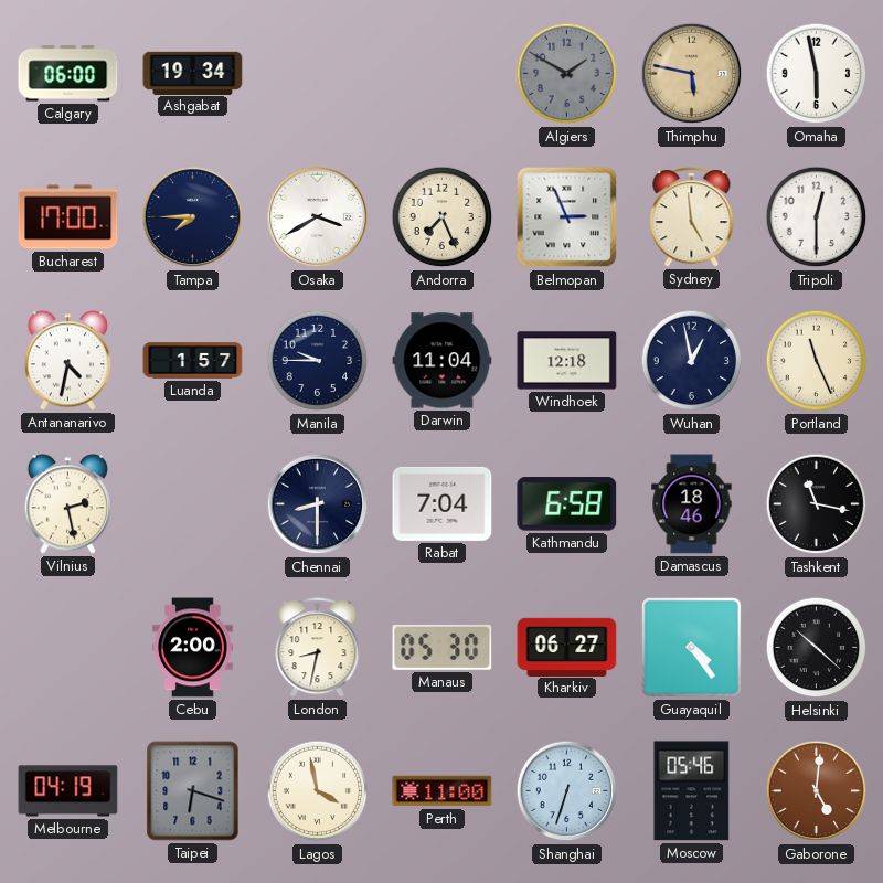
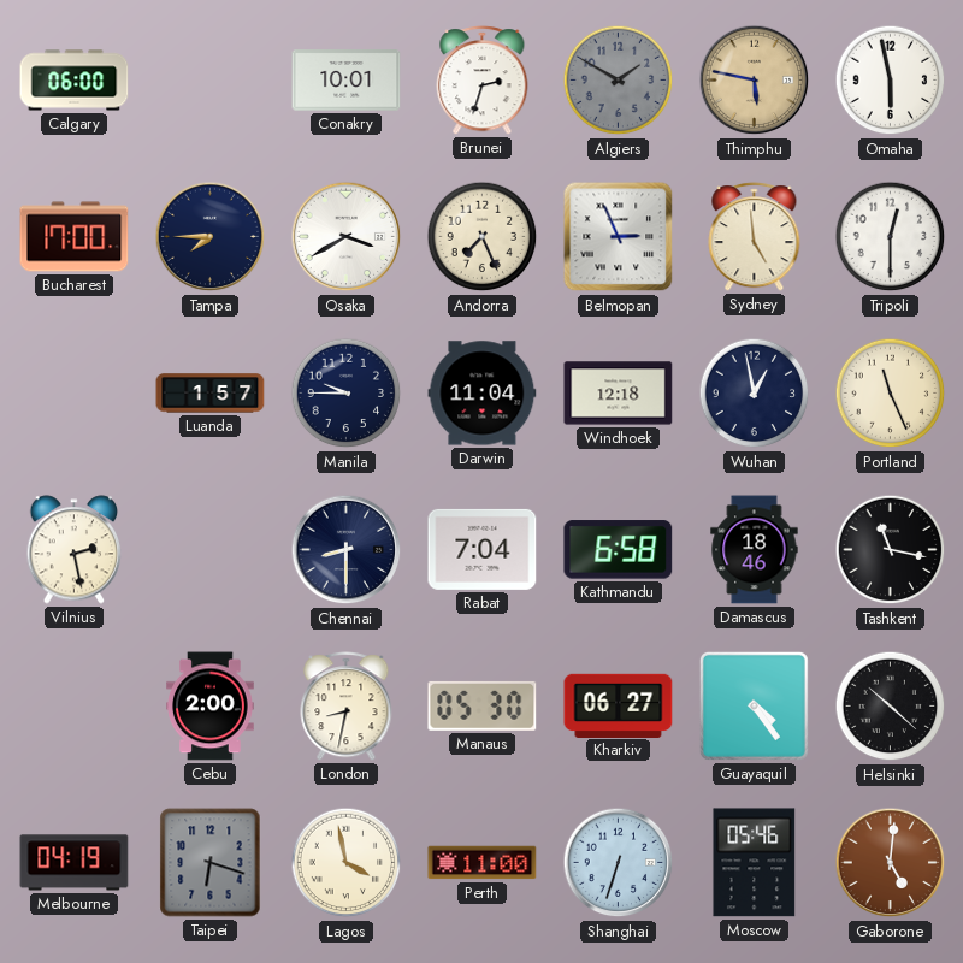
Ashgabat: 19:34 -> none (193, 73)
Conakry: none -> 10:01 (347, 81)
Brunei: none -> 2:33 (483, 81)
Antananarivo: 4:32 -> none (68, 361)
